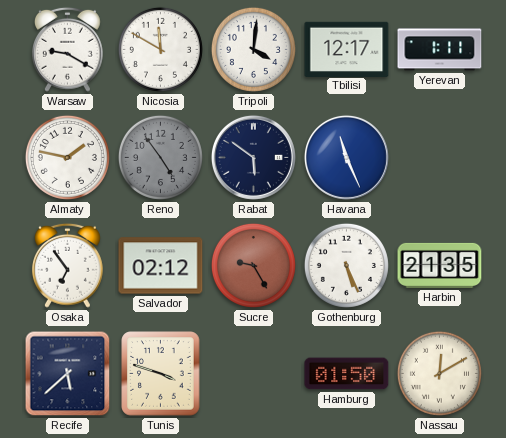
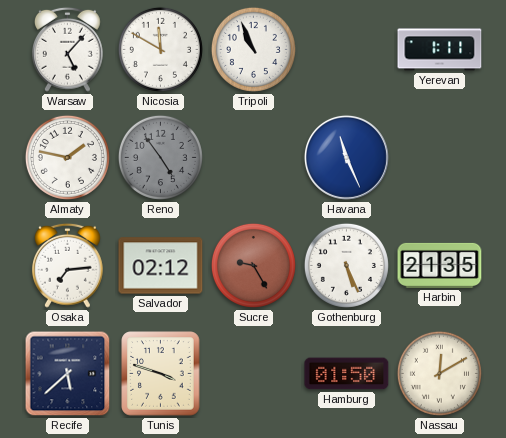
Warsaw: 9:20 -> 5:07 (67, 49)
Tripoli: 4:01 -> 10:56 (253, 49)
Tbilisi: 12:17 -> none (347, 49)
Rabat: 5:51 -> none (253, 157)
Osaka: 6:54 -> 7:14 (67, 265)
